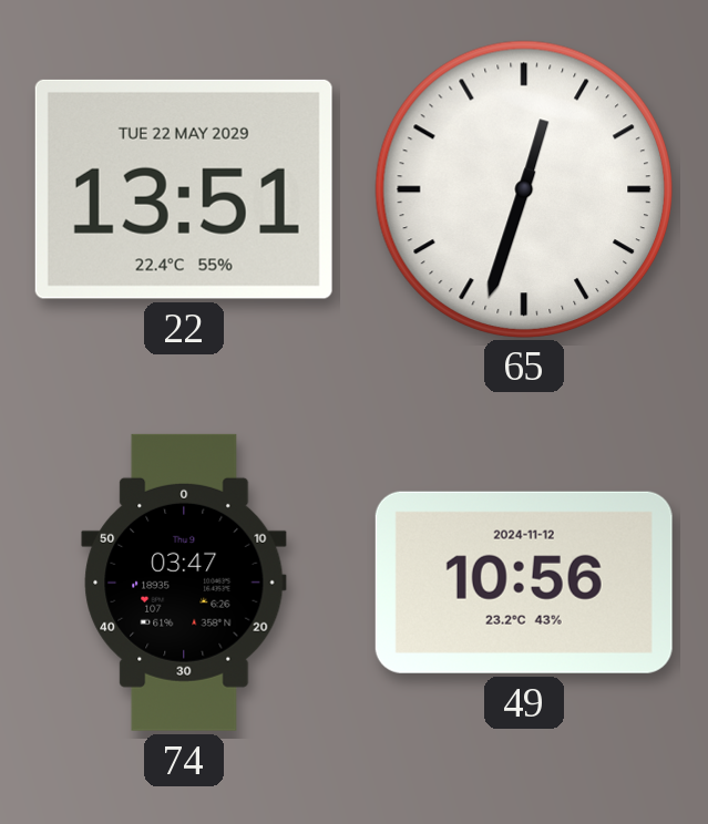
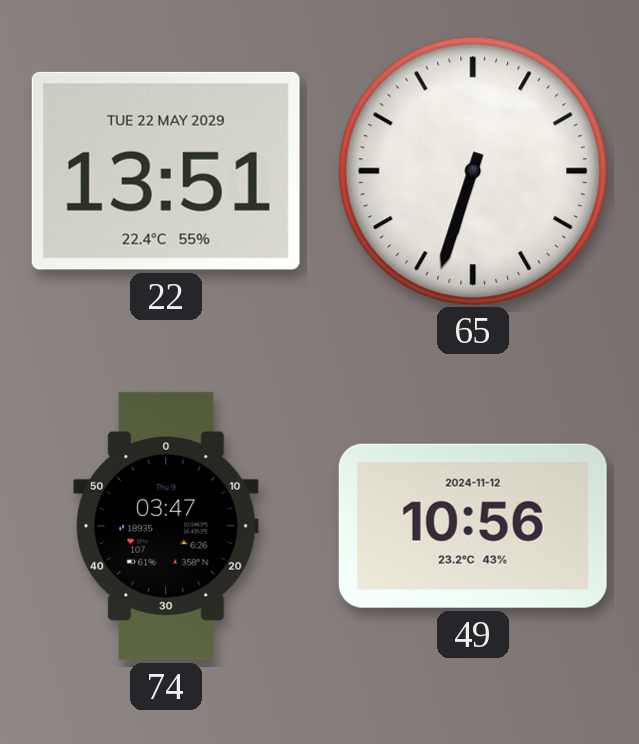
65: 12:33 -> 6:33 (472, 170)
